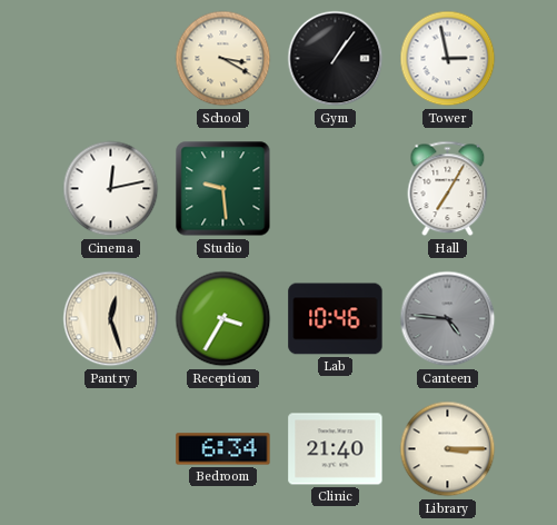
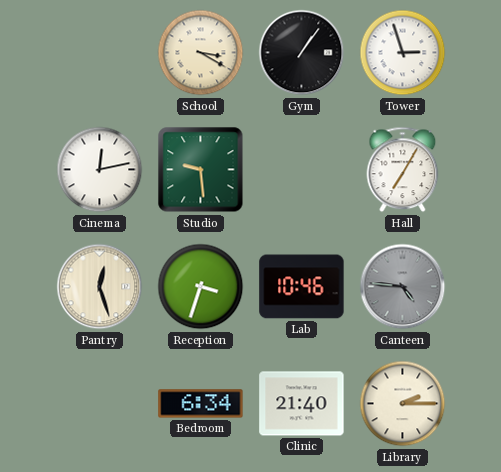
Tower: 2:58 -> 2:57 (403, 53)
Reception: 3:35 -> 3:33 (201, 287)
Library: 3:15 -> 2:15 (403, 404)
